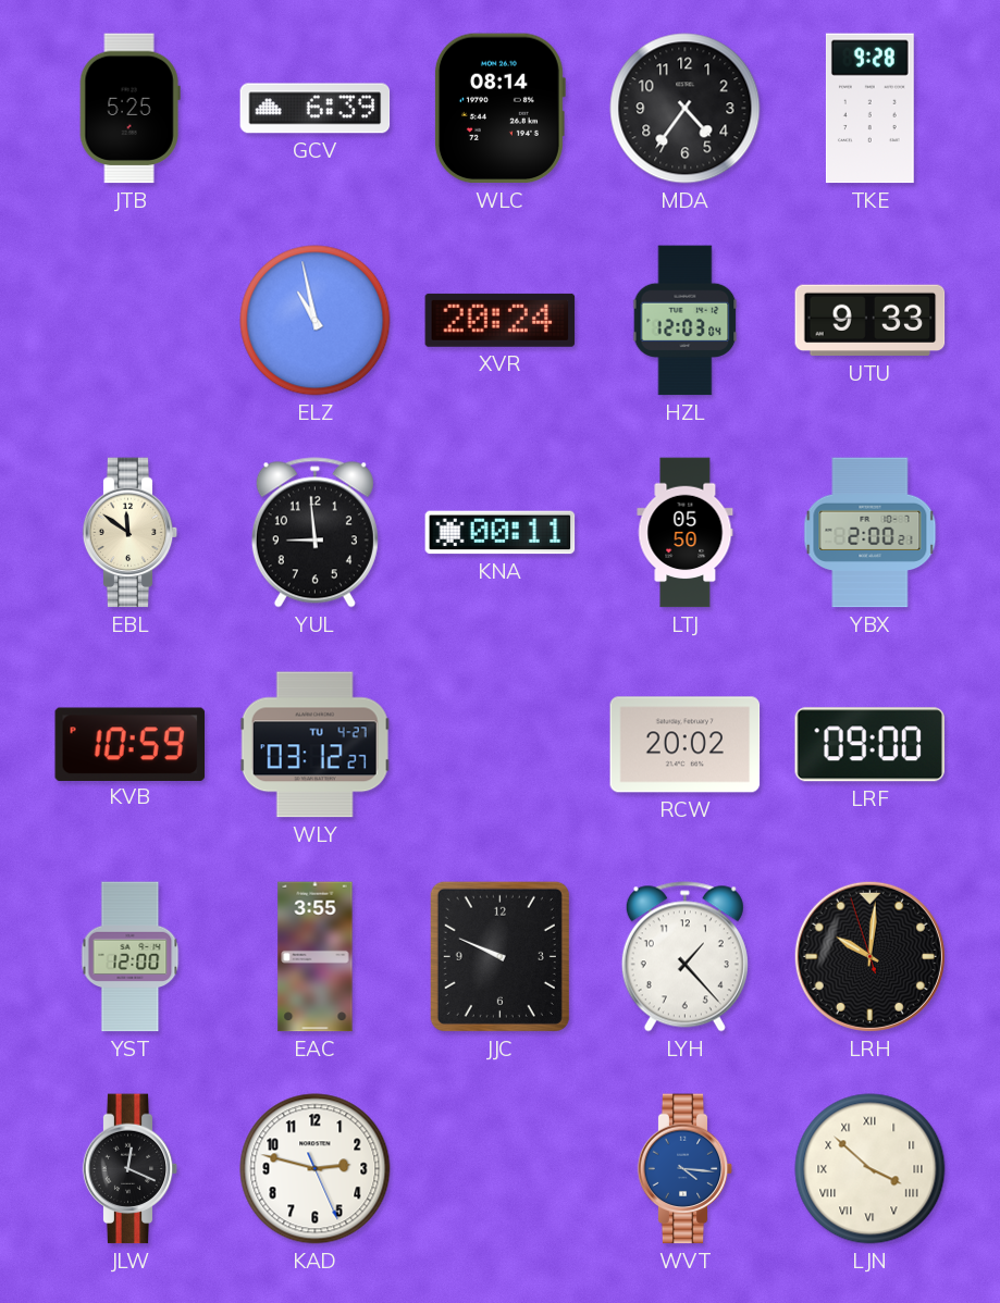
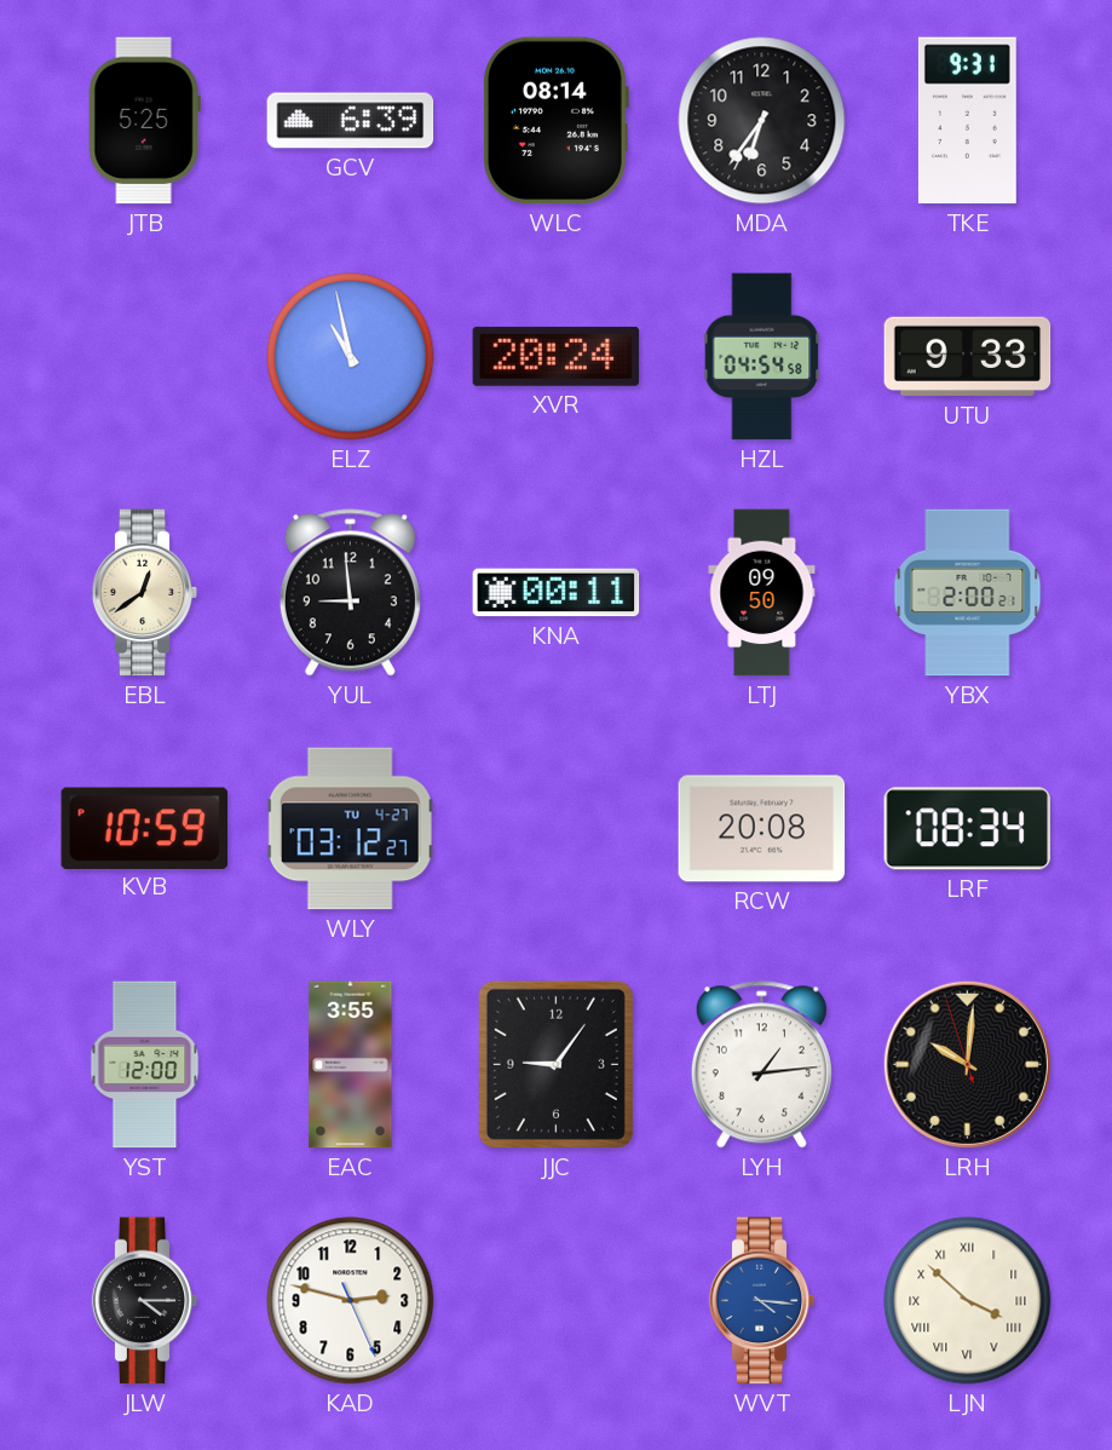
MDA: 4:36 -> 6:36 (762, 121)
TKE: 9:28 -> 9:31 (967, 121)
HZL: 12:03 -> 04:54 (762, 357)
EBL: 11:51 -> 12:39 (145, 593)
LTJ: 05:50 -> 09:50 (762, 593)
RCW: 20:02 -> 20:08 (762, 829)
LRF: 09:00 -> 08:34 (967, 829)
JJC: 9:49 -> 9:06 (555, 1064)
LYH: 1:23 -> 1:14 (761, 1065)
JLW: 12:19 -> 4:15 (145, 1301)
